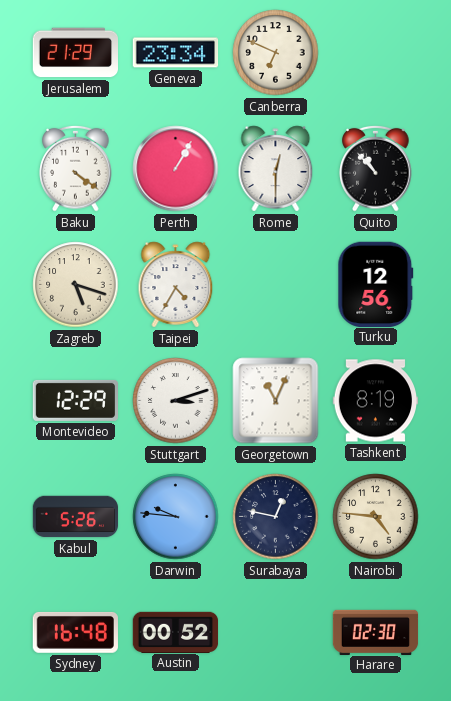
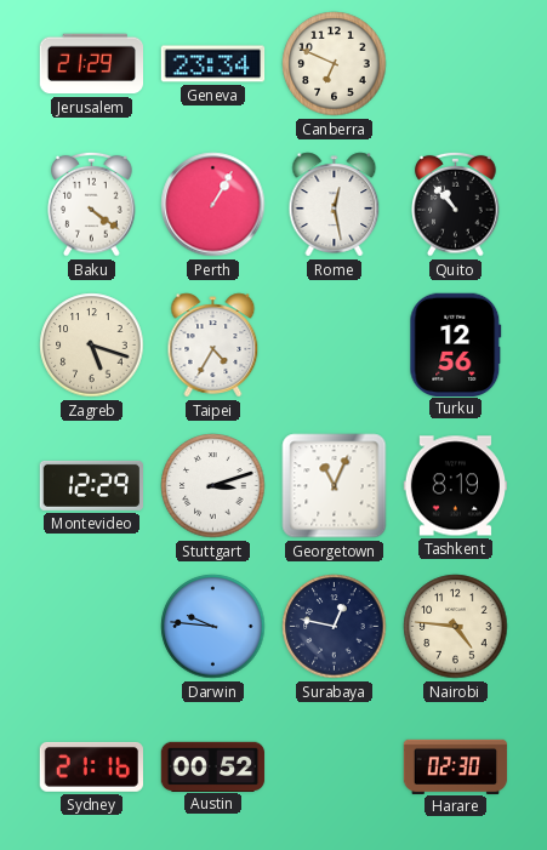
Rome: 12:30 -> 12:28 (335, 205)
Kabul: 5:26 -> none (76, 517)
Sydney: 16:48 -> 21:16 (91, 766)
